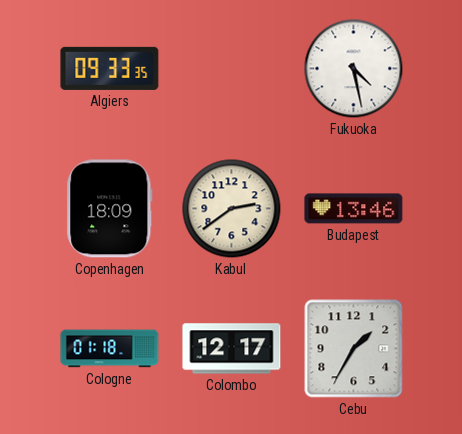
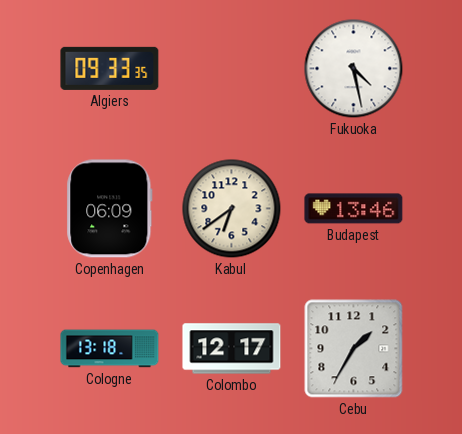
Copenhagen: 18:09 -> 06:09 (110, 209)
Kabul: 2:39 -> 6:39 (232, 209)
Cologne: 01:18 -> 13:18 (110, 349)
